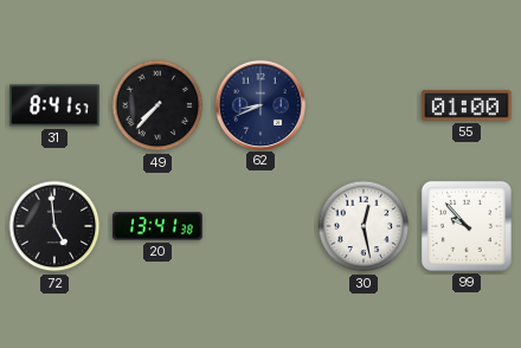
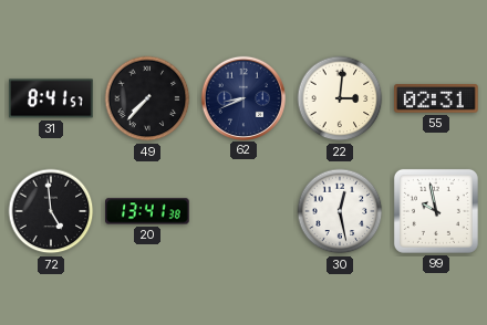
22: none -> 3:01 (340, 98)
55: 01:00 -> 02:31 (436, 99)
99: 9:53 -> 9:58 (436, 211)
